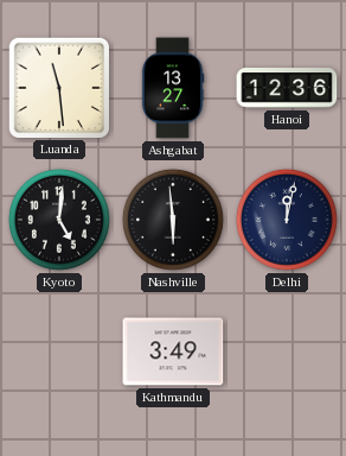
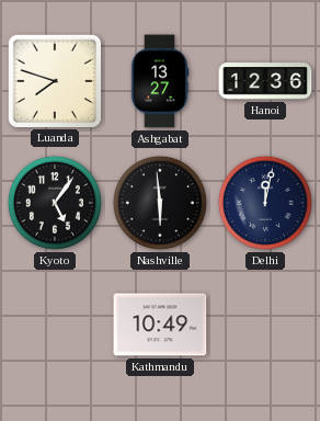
Luanda: 11:29 -> 7:48 (54, 80)
Kyoto: 5:01 -> 5:06 (55, 203)
Kathmandu: 3:49 -> 10:49 (160, 325)
